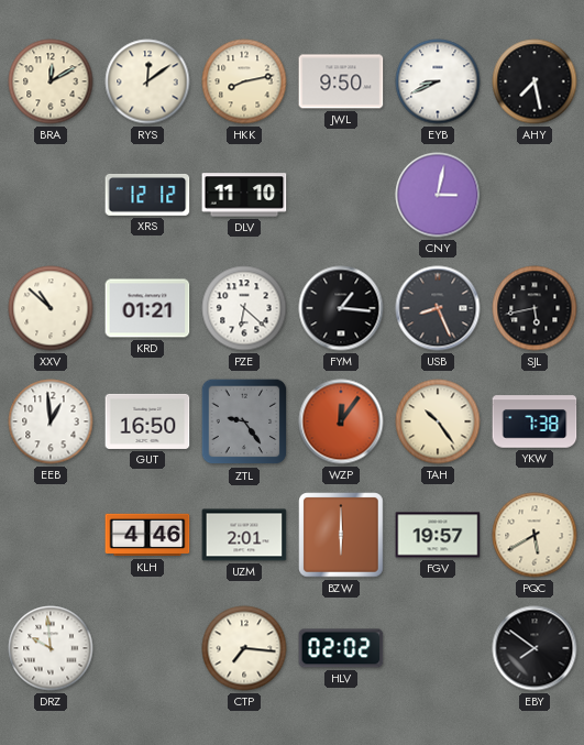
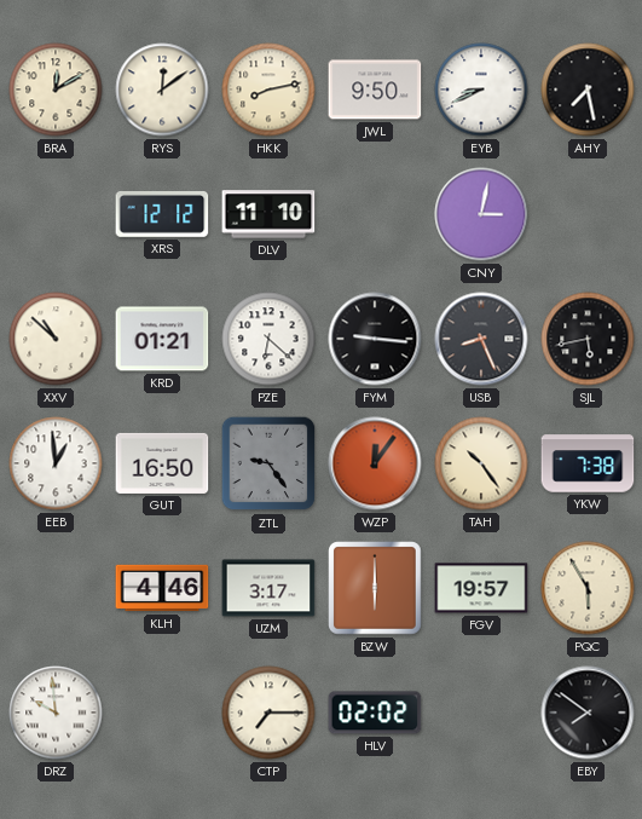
FYM: 1:16 -> 9:16 (375, 339)
UZM: 2:01 -> 3:17 (268, 588)
PQC: 5:40 -> 5:55 (588, 588)
CTP: 7:16 -> 7:15 (268, 713)
